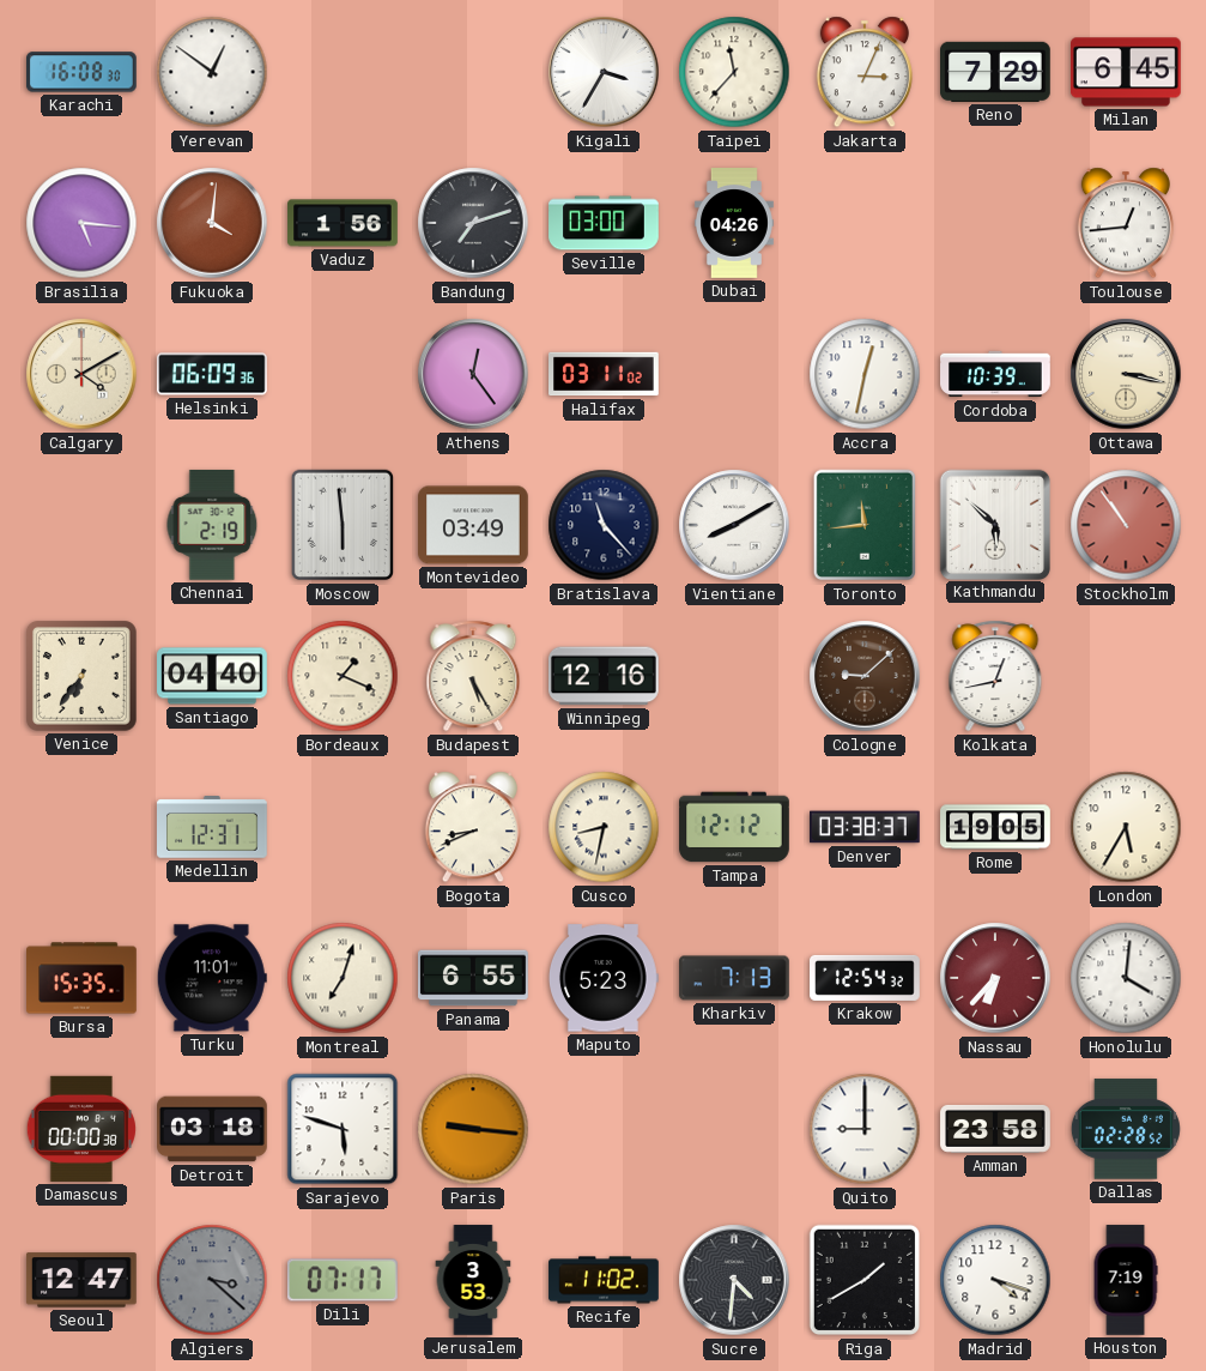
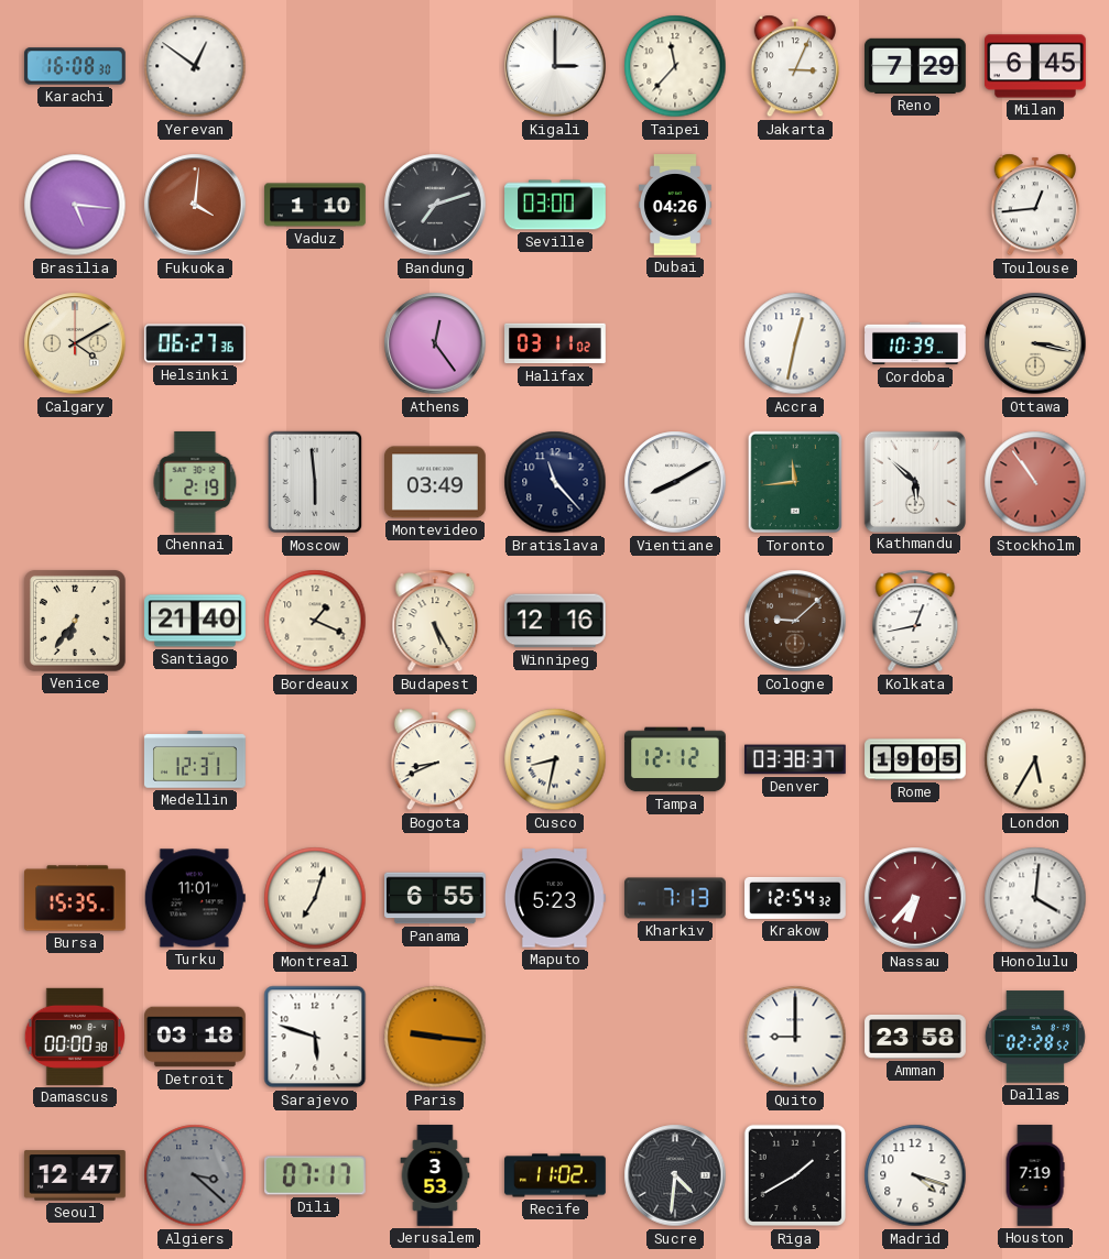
Kigali: 3:35 -> 3:00 (555, 66)
Vaduz: 1:56 -> 1:10 (315, 205)
Helsinki: 06:09 -> 06:27 (196, 343)
Santiago: 04:40 -> 21:40 (195, 621)
